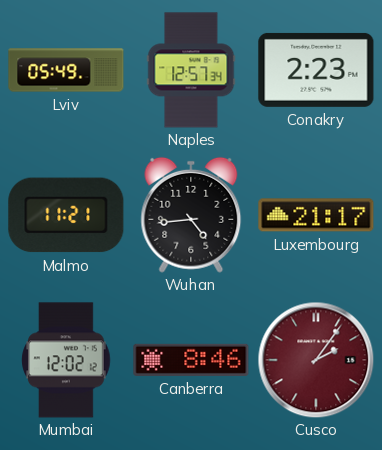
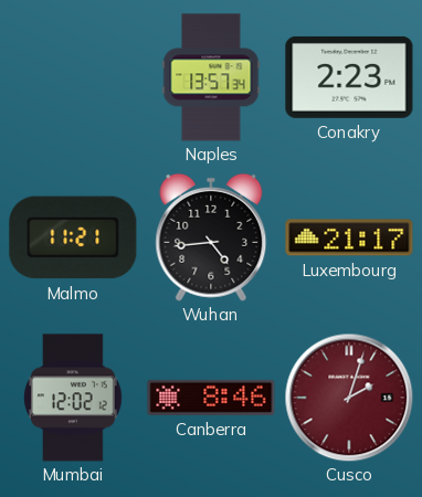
Lviv: 05:49 -> none (66, 70)
Naples: 12:57 -> 13:57 (211, 77)
Cusco: 2:06 -> 2:03 (349, 398)
